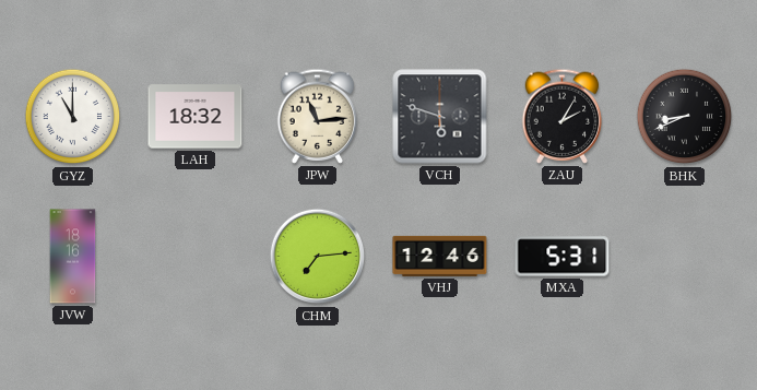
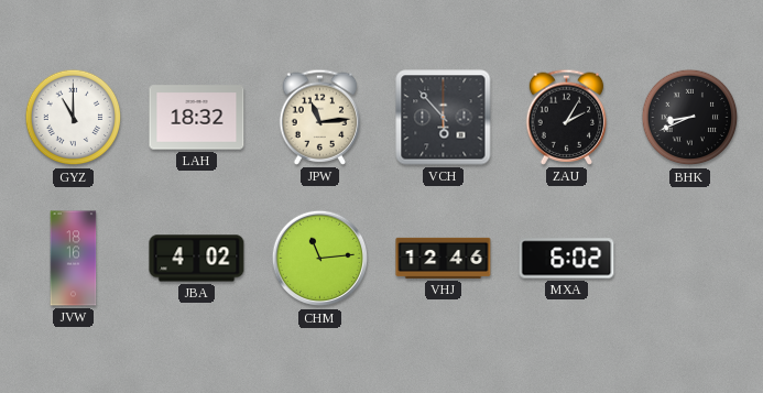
VCH: 5:48 -> 5:53 (444, 118)
JBA: none -> 4:02 (197, 259)
CHM: 7:14 -> 11:14 (320, 259)
MXA: 5:31 -> 6:02 (567, 259)
